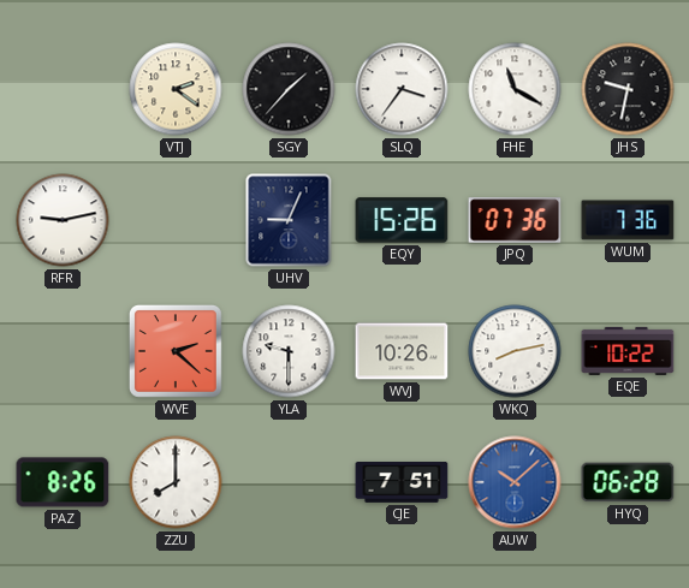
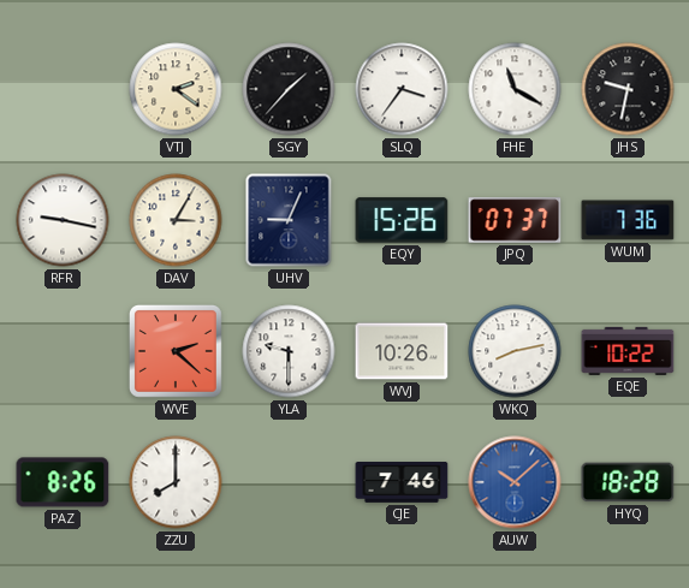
RFR: 9:13 -> 9:17 (63, 220)
DAV: none -> 3:05 (176, 220)
JPQ: 07:36 -> 07:37 (515, 220)
CJE: 7:51 -> 7:46 (402, 483)
HYQ: 06:28 -> 18:28 (628, 482)
